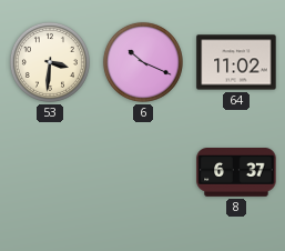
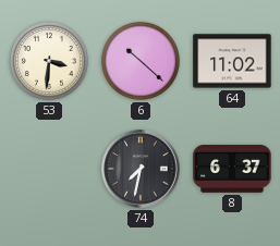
6: 10:19 -> 10:22 (141, 61)
74: none -> 7:32 (141, 169)
